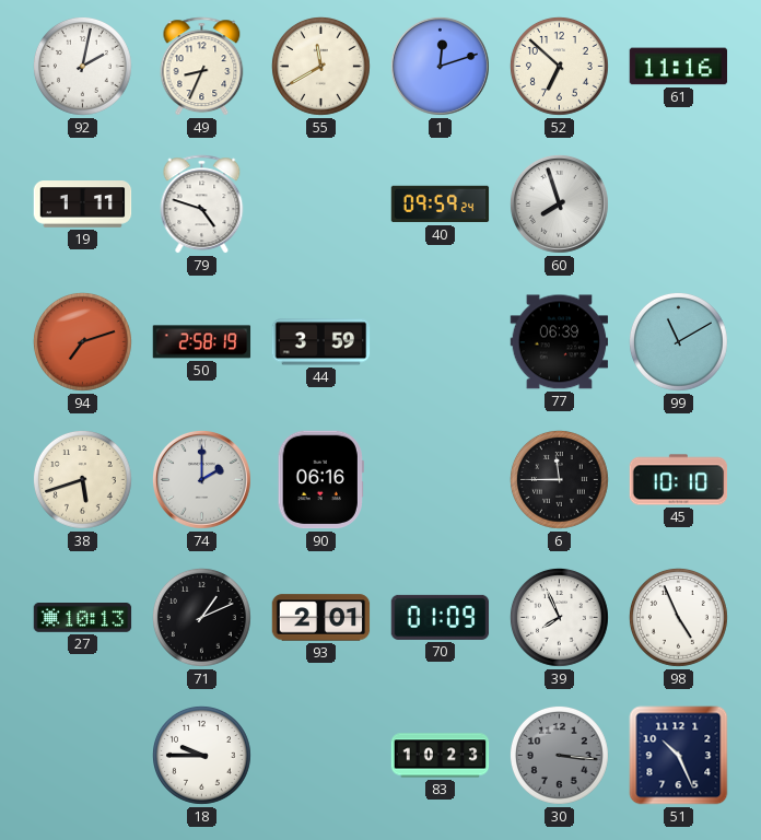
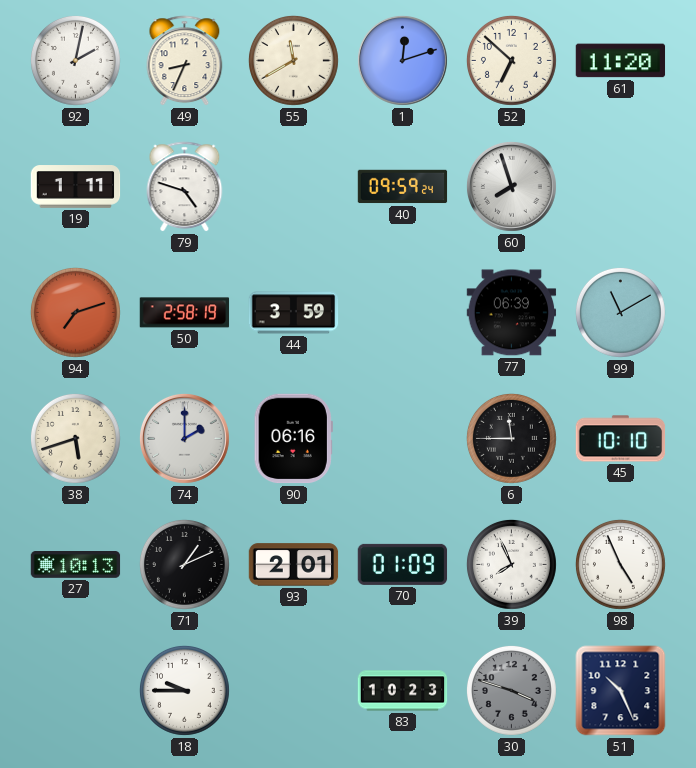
61: 11:16 -> 11:20 (621, 61)
30: 3:16 -> 3:48 (512, 691)
